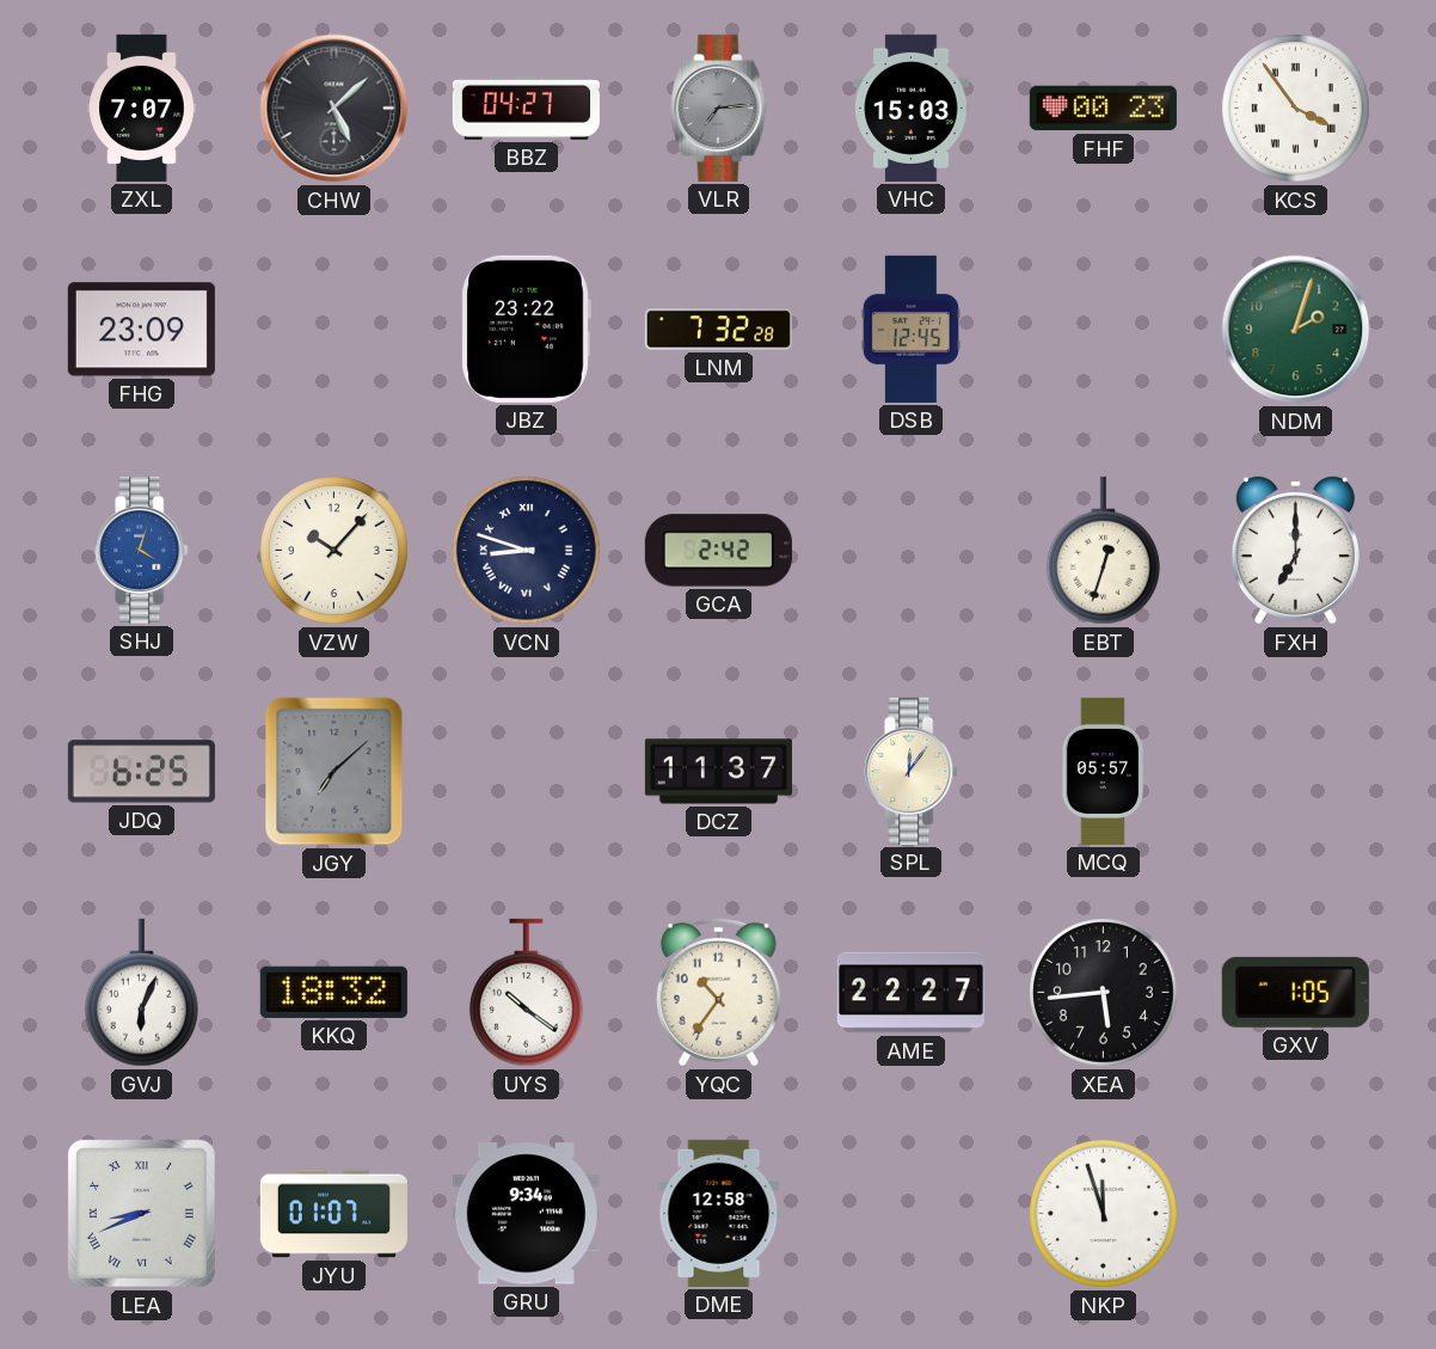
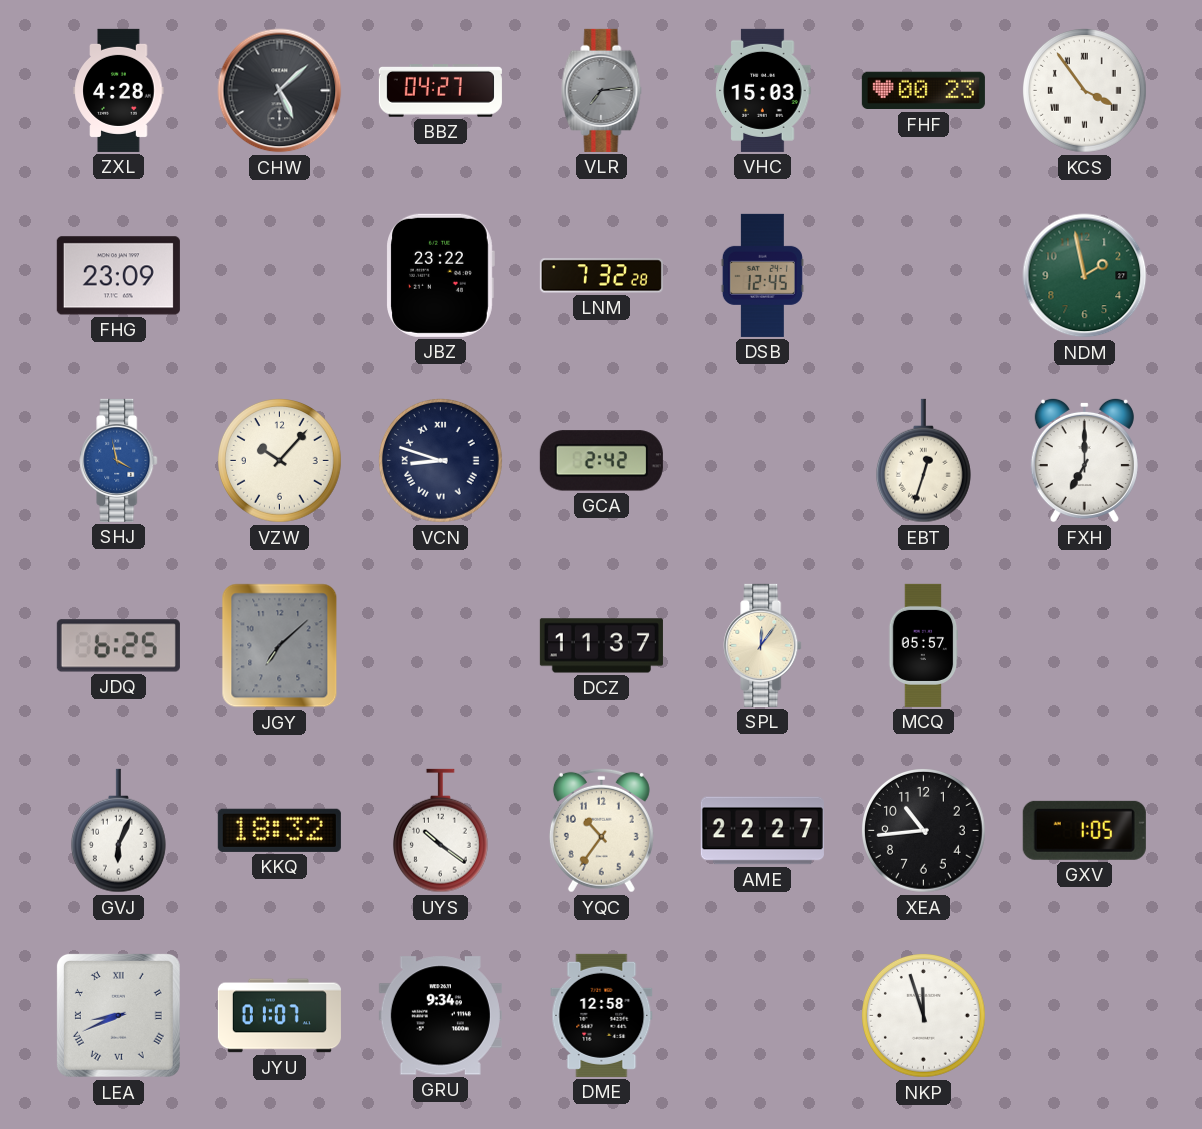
ZXL: 7:07 -> 4:28 (119, 90)
NDM: 2:03 -> 1:58 (1085, 276)
SHJ: 4:03 -> 3:58 (119, 460)
XEA: 5:44 -> 10:44 (924, 831)
